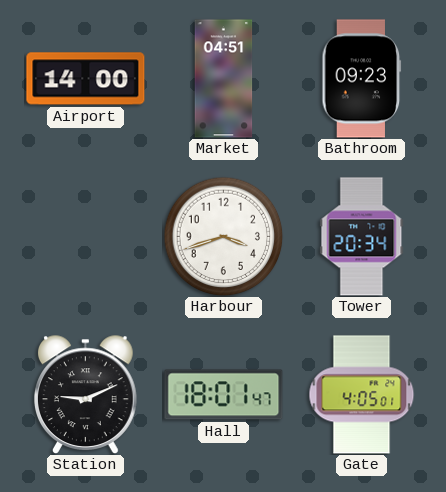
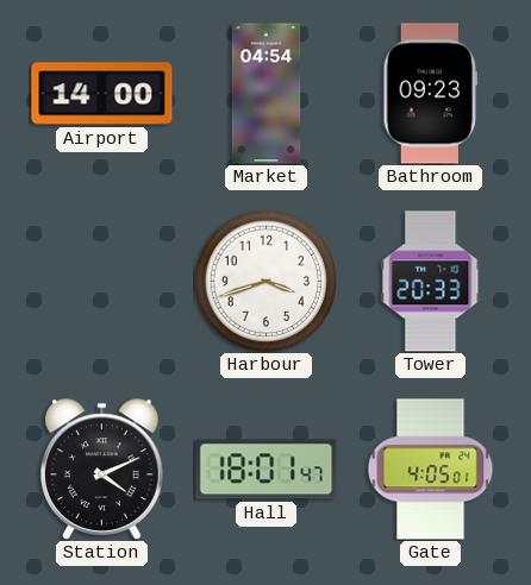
Market: 04:51 -> 04:54 (267, 94)
Tower: 20:34 -> 20:33 (431, 282)
Station: 9:11 -> 4:11 (102, 470)
